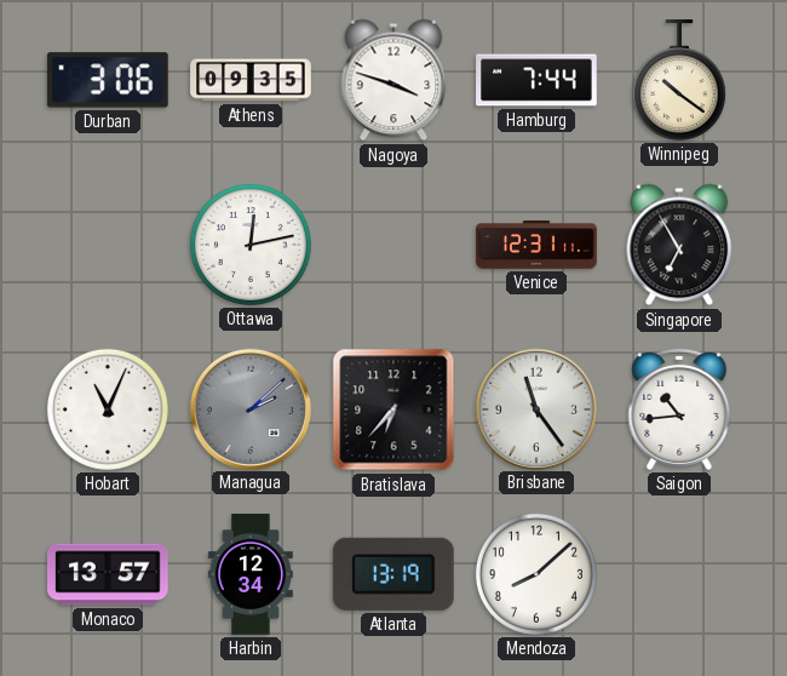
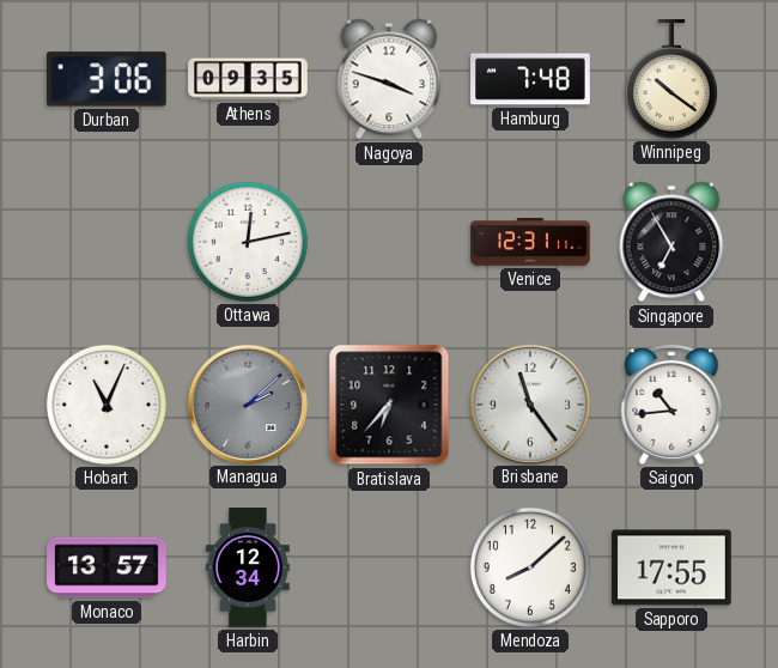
Hamburg: 7:44 -> 7:48 (530, 79)
Atlanta: 13:19 -> none (393, 574)
Sapporo: none -> 17:55 (671, 567)
